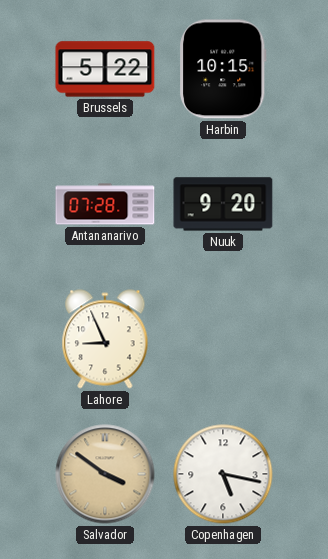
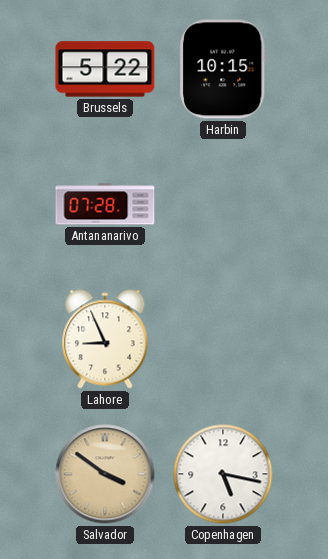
Nuuk: 9:20 -> none (223, 204)
